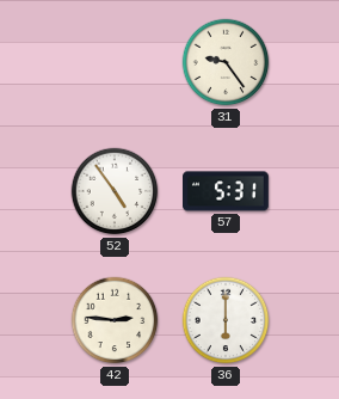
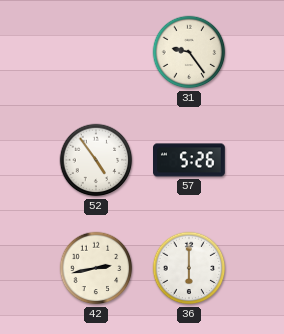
57: 5:31 -> 5:26 (190, 160)
42: 2:46 -> 2:43 (96, 268)
